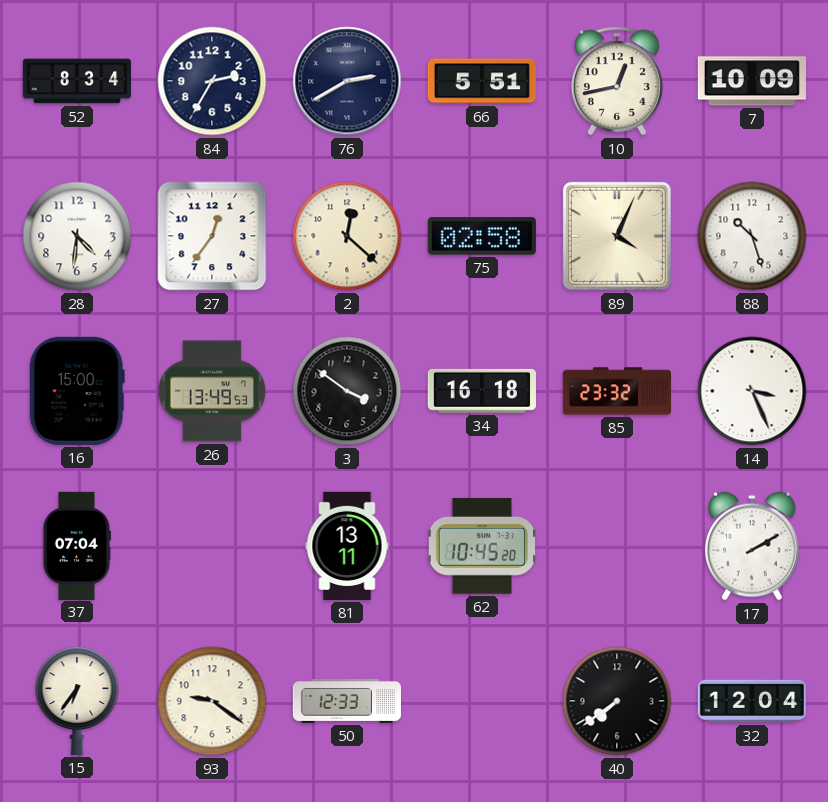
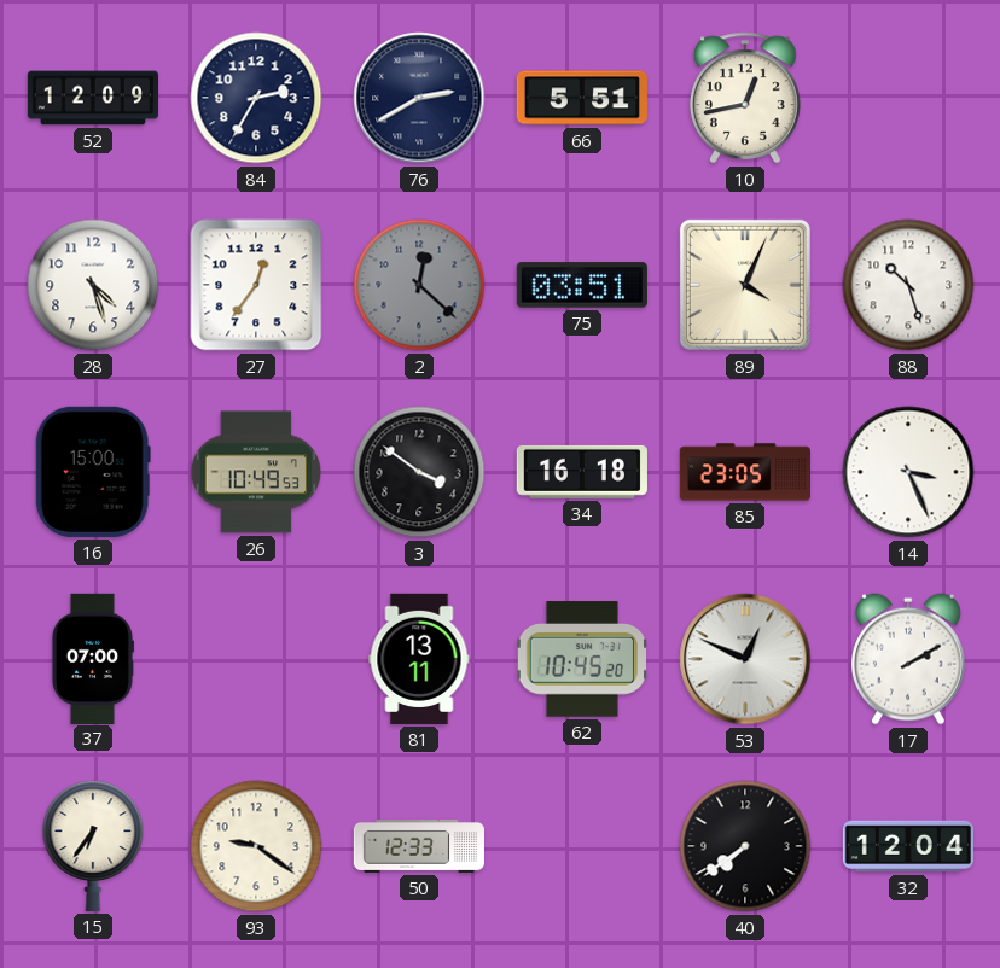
52: 8:34 -> 12:09 (92, 98)
7: 10:09 -> none (752, 81)
28: 4:31 -> 4:27 (93, 285)
2 dial: cream -> grey (419, 285)
75: 02:58 -> 03:51 (582, 285)
26: 13:49 -> 10:49 (256, 472)
85: 23:32 -> 23:05 (744, 472)
37: 07:04 -> 07:00 (92, 658)
53: none -> 12:49 (745, 659)
